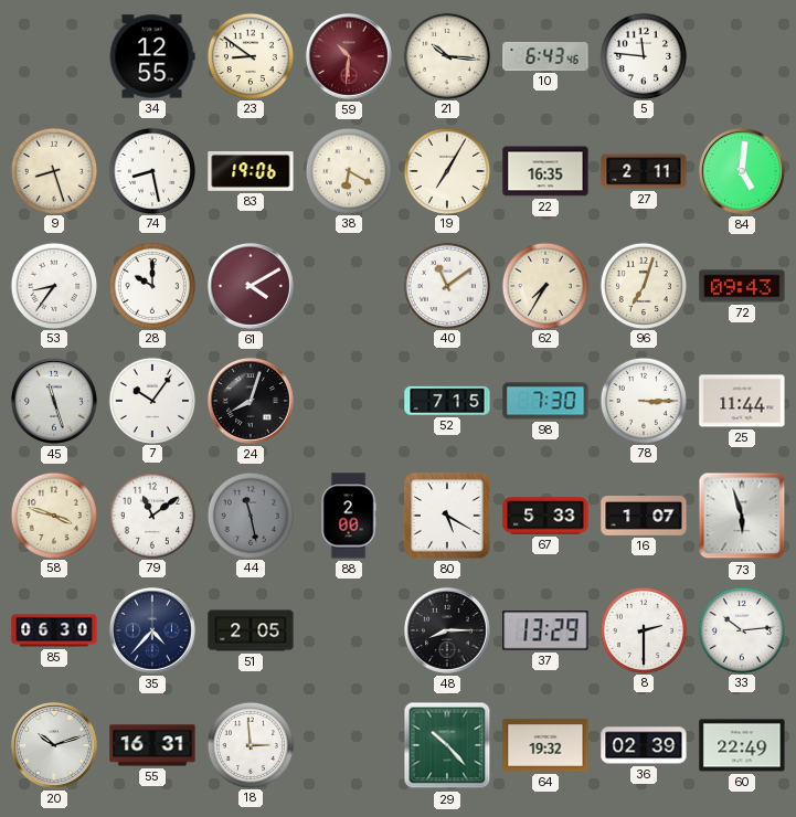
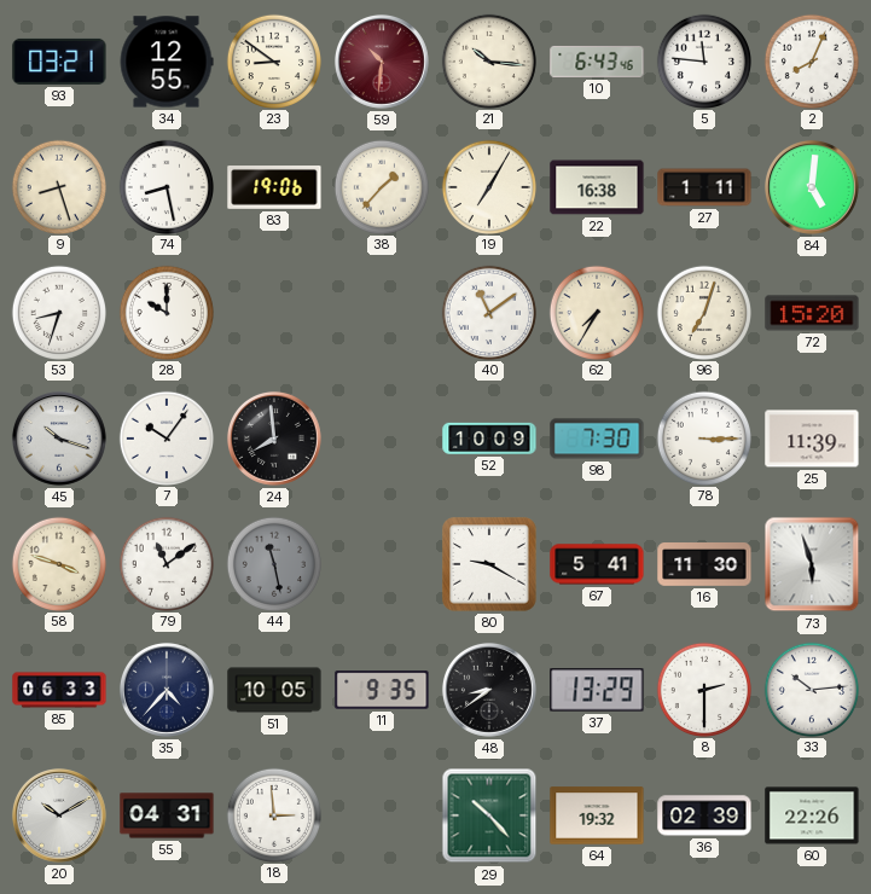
93: none -> 03:21 (59, 62)
2: none -> 8:04 (811, 60)
38: 6:20 -> 1:37 (381, 186)
22: 16:35 -> 16:38 (597, 187)
27: 2:11 -> 1:11 (704, 187)
53: 8:36 -> 8:33 (58, 312)
61: 4:10 -> none (251, 286)
72: 09:43 -> 15:20 (812, 313)
45: 11:27 -> 10:18 (59, 439)
24: 8:03 -> 7:59 (274, 439)
52: 7:15 -> 10:09 (489, 439)
25: 11:44 -> 11:39 (812, 439)
88: 2:00 -> none (349, 516)
80: 5:20 -> 9:20 (489, 564)
67: 5:33 -> 5:41 (597, 564)
16: 1:07 -> 11:30 (704, 565)
85: 06:30 -> 06:33 (59, 690)
51: 2:05 -> 10:05 (274, 690)
11: none -> 9:35 (382, 690)
48: 8:15 -> 8:39 (489, 690)
20: 10:12 -> 10:10 (59, 815)
55: 16:31 -> 04:31 (167, 815)
60: 22:49 -> 22:26 (812, 815)
